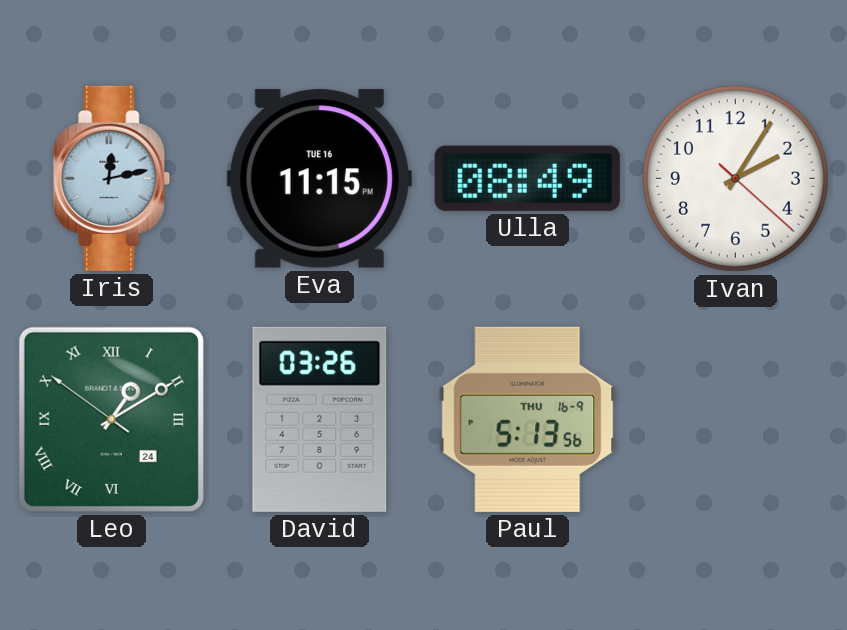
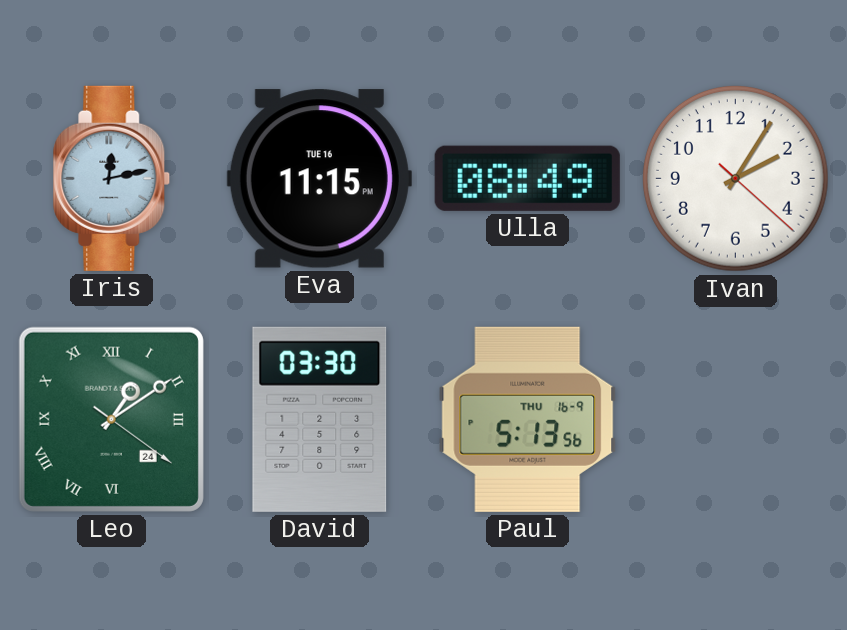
Leo: 1:09:51 -> 1:09:21 (111, 419)
David: 03:26 -> 03:30 (320, 419)
